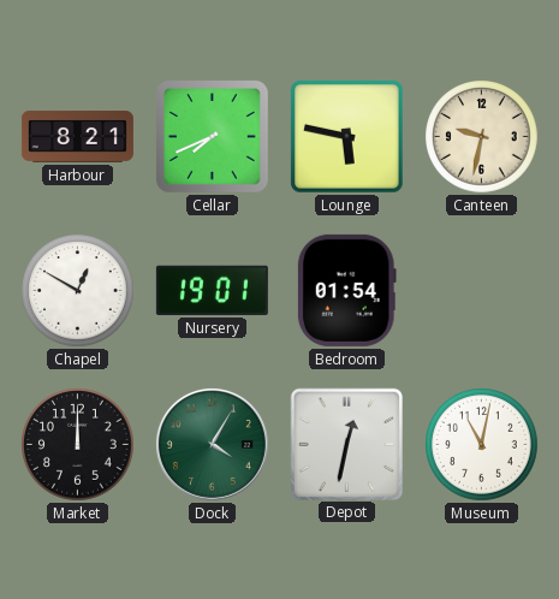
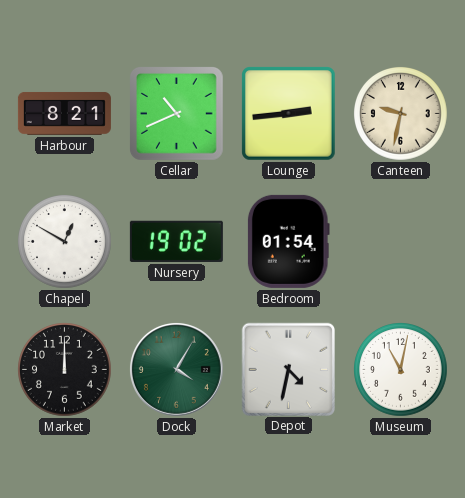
Cellar: 7:41 -> 10:41 (177, 114)
Lounge: 5:47 -> 2:44 (289, 114)
Nursery: 19:01 -> 19:02 (176, 241)
Depot: 12:32 -> 4:32 (288, 369)
